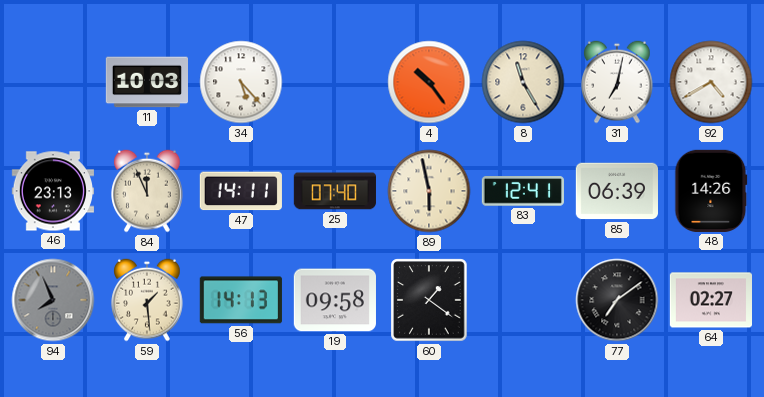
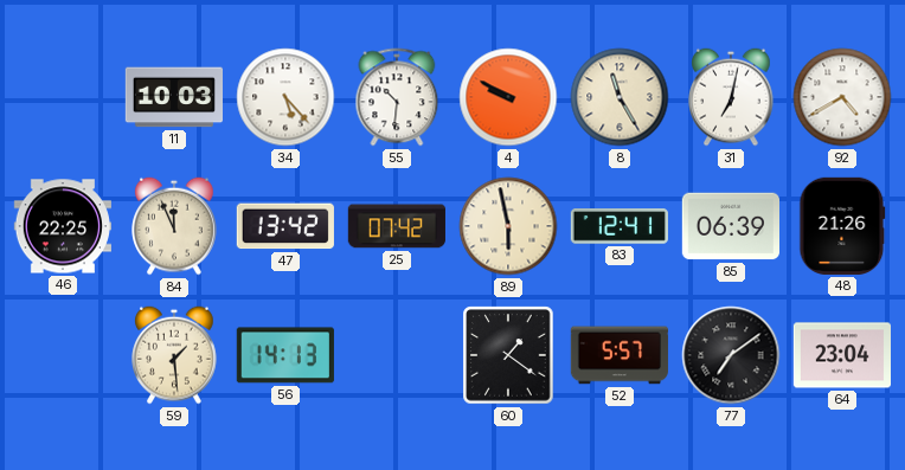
55: none -> 10:31 (397, 97)
4: 10:24 -> 9:50 (508, 97)
46: 23:13 -> 22:25 (62, 226)
47: 14:11 -> 13:42 (285, 226)
25: 07:40 -> 07:42 (397, 226)
48: 14:26 -> 21:26 (842, 226)
94: 7:56 -> none (53, 300)
19: 09:58 -> none (335, 300)
52: none -> 5:57 (620, 355)
64: 02:27 -> 23:04 (841, 355)
